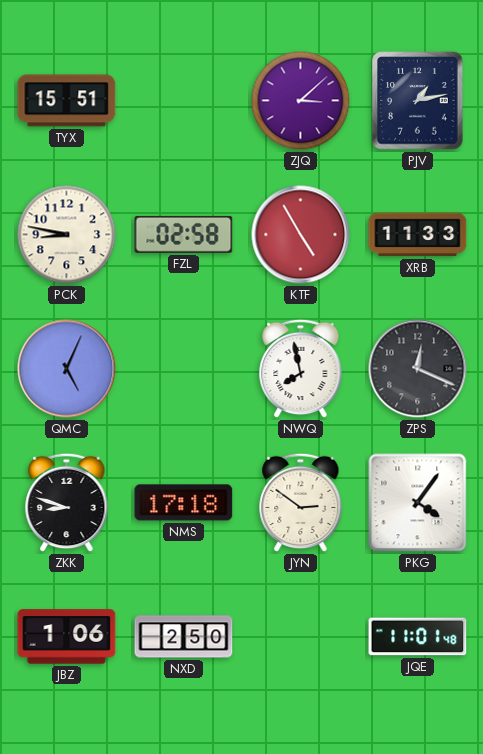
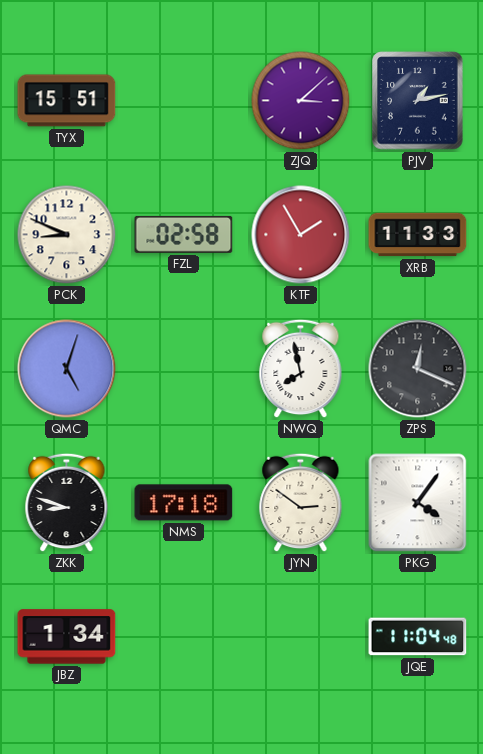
PCK: 8:47 -> 8:49 (67, 235)
KTF: 4:55 -> 1:55 (301, 235)
QMC: 5:04 -> 5:03 (67, 369)
JBZ: 1:06 -> 1:34 (67, 637)
NXD: 2:50 -> none (184, 637)
JQE: 11:01 -> 11:04 (418, 637)
